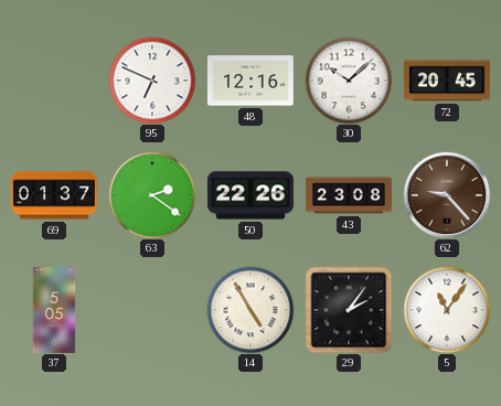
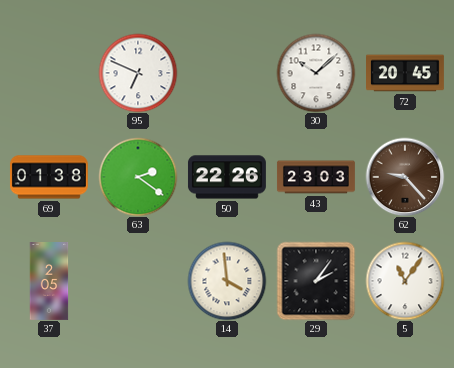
48: 12:16 -> none (250, 81)
69: 01:37 -> 01:38 (49, 177)
43: 23:08 -> 23:03 (316, 177)
37: 5:05 -> 2:05 (49, 282)
14: 4:55 -> 3:59 (227, 281)
